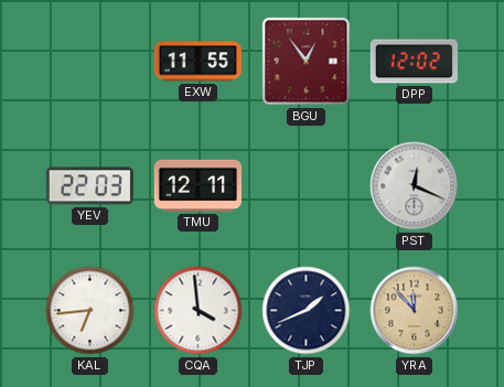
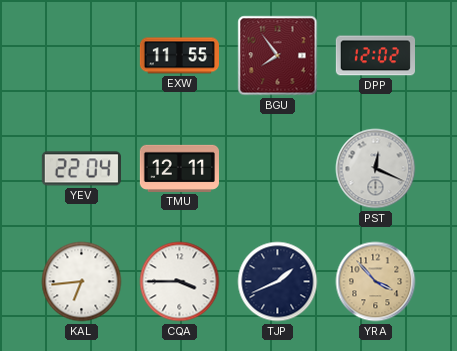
BGU: 12:54 -> 7:54 (278, 56)
YEV: 22:03 -> 22:04 (81, 169)
CQA: 3:59 -> 3:45 (180, 282)
YRA: 11:53 -> 3:53 (376, 282)
